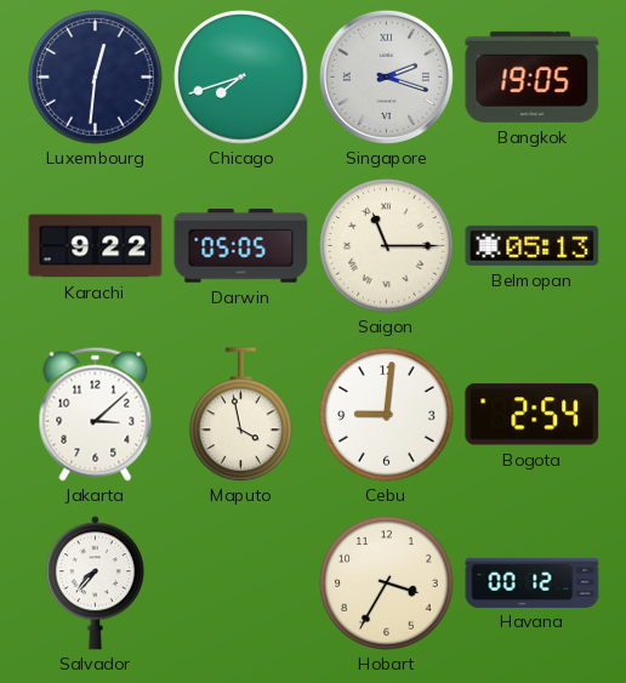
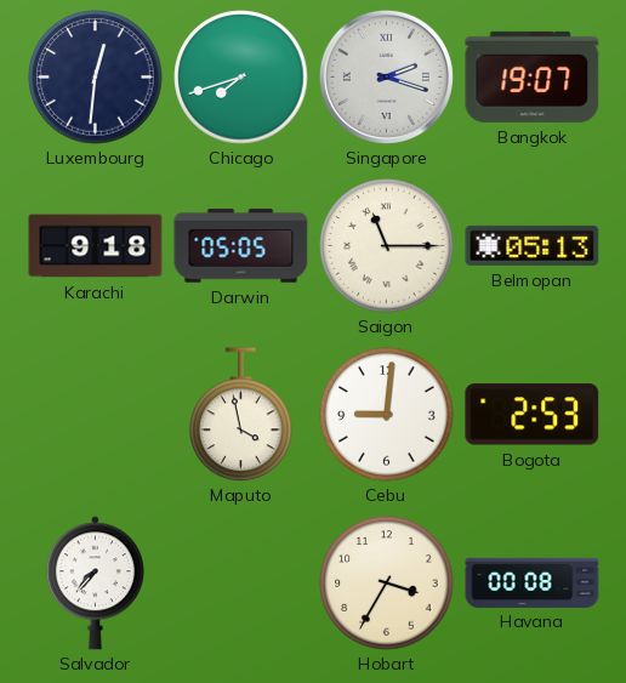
Bangkok: 19:05 -> 19:07 (533, 76)
Karachi: 9:22 -> 9:18 (96, 246)
Jakarta: 3:08 -> none (96, 414)
Bogota: 2:54 -> 2:53 (533, 415)
Havana: 00:12 -> 00:08 (533, 582)
